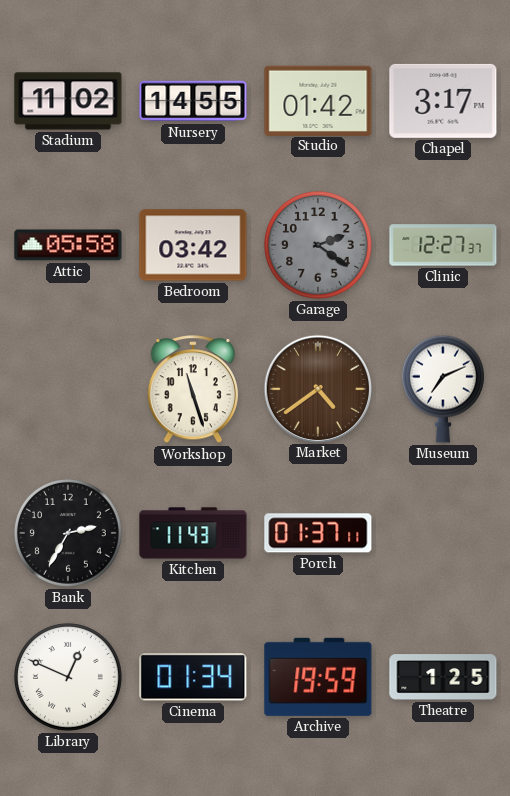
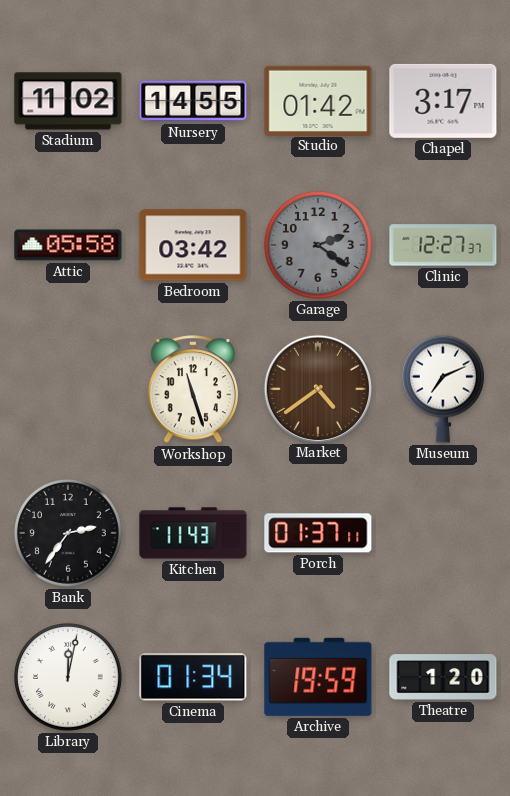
Bank: 2:35 -> 2:36 (68, 533)
Library: 12:49 -> 12:02 (68, 677)
Theatre: 1:25 -> 1:20 (443, 677)
